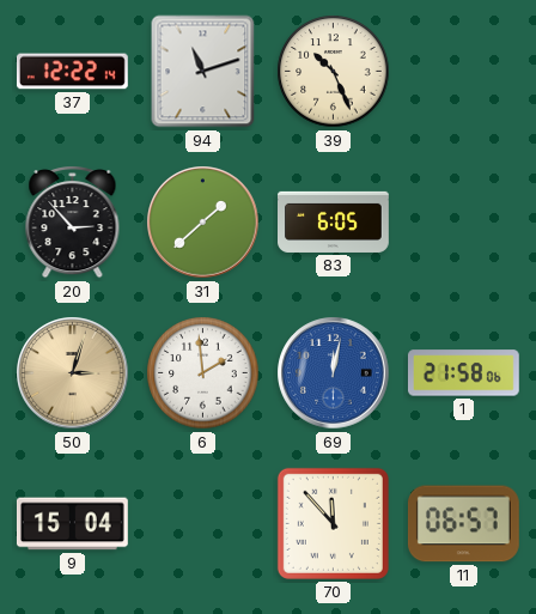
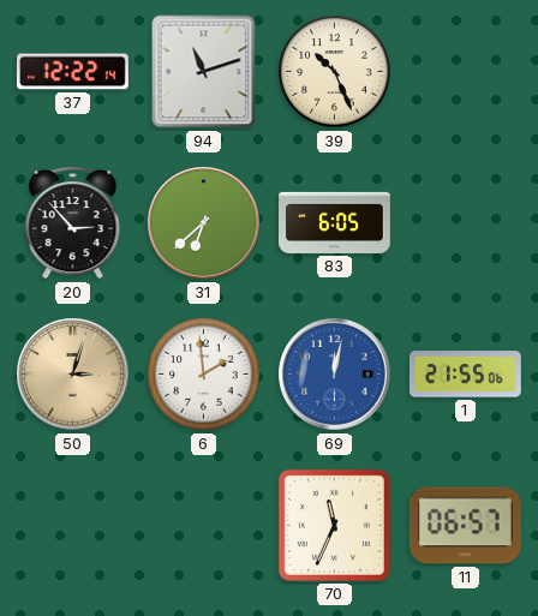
31: 1:38 -> 6:38 (204, 223)
1: 21:58 -> 21:55 (465, 375)
9: 15:04 -> none (72, 524)
70: 11:53 -> 11:34 (334, 525)
